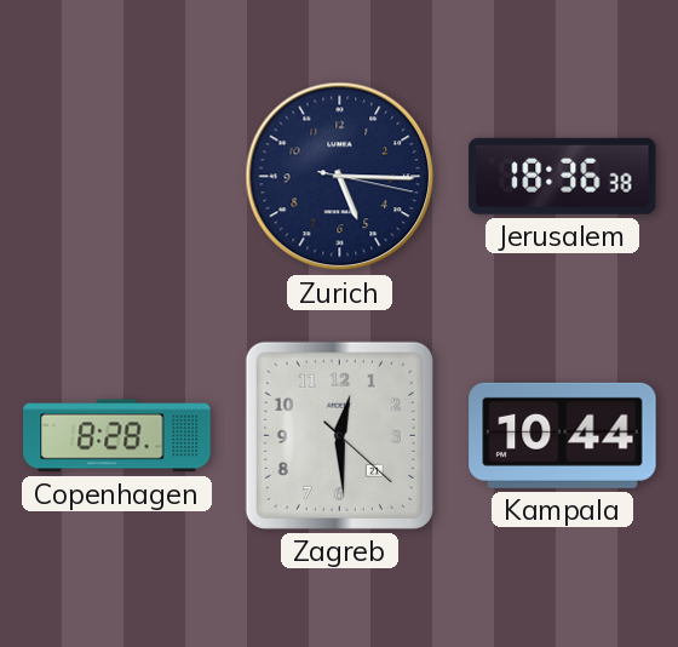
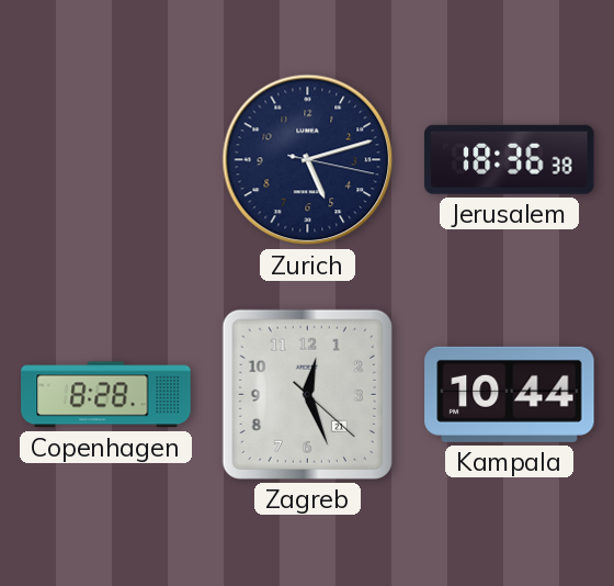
Zurich: 5:15 -> 5:12 (308, 160)
Zagreb: 12:29 -> 12:26 (307, 394)
